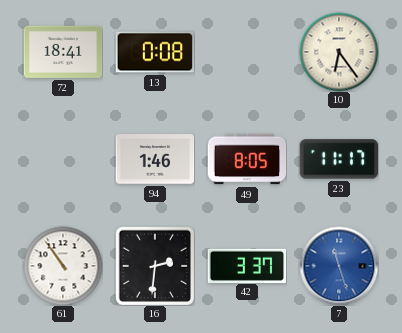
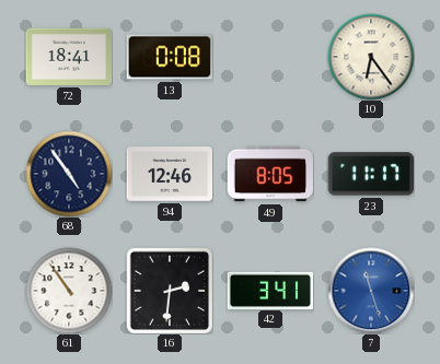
68: none -> 4:54 (69, 174)
94: 1:46 -> 12:46 (170, 174)
42: 3:37 -> 3:41 (270, 290)
